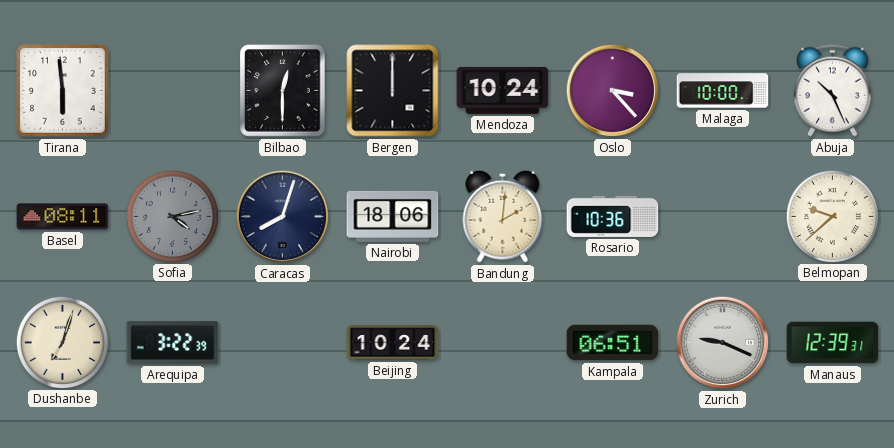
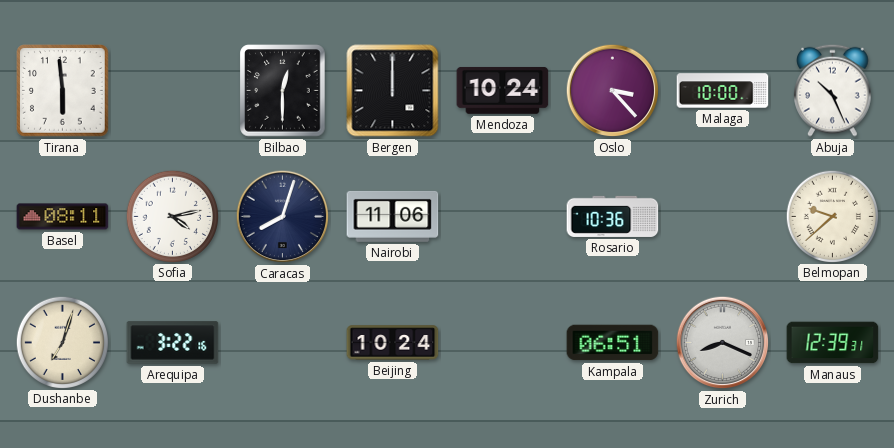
Sofia dial: grey -> white (172, 216)
Nairobi: 18:06 -> 11:06 (393, 216)
Bandung: 2:01 -> none (503, 216)
Arequipa: 3:22:39 -> 3:22:16 (173, 343)
Zurich: 9:19 -> 8:19 (723, 343)
